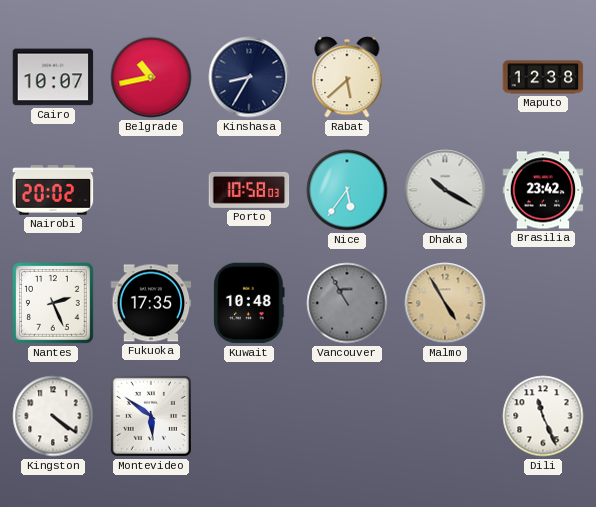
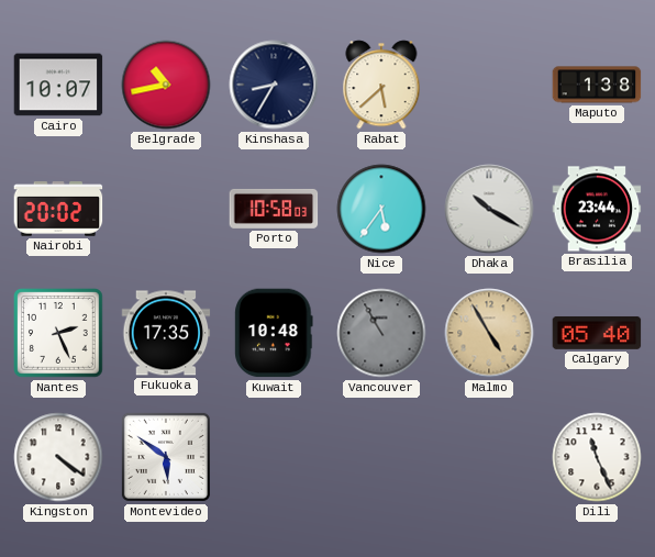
Maputo: 12:38 -> 1:38 (597, 85)
Brasilia: 23:42 -> 23:44 (597, 209)
Calgary: none -> 05:40 (597, 333)
